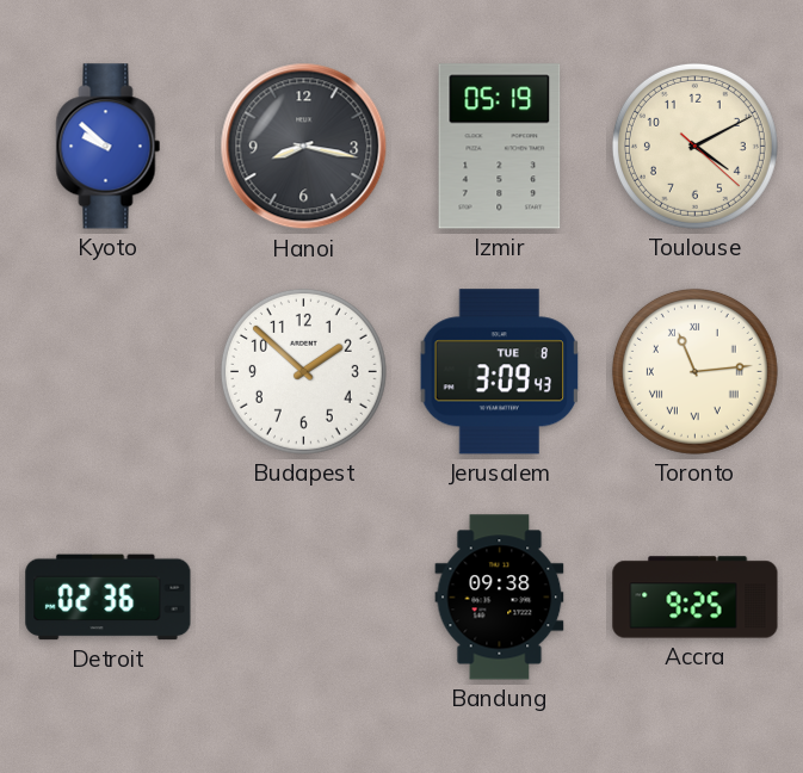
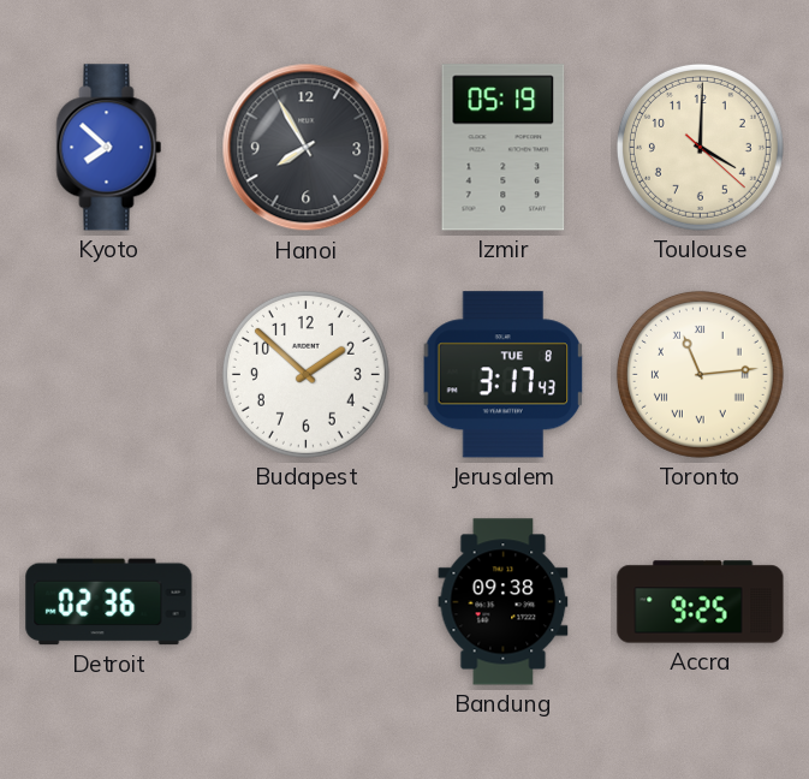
Kyoto: 9:52 -> 7:52 (109, 148)
Hanoi: 8:17 -> 7:55 (307, 148)
Toulouse: 4:10 -> 4:00 (700, 147)
Jerusalem: 3:09 -> 3:17 (504, 375)
